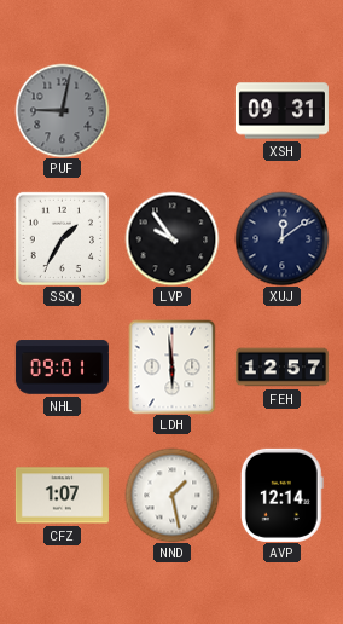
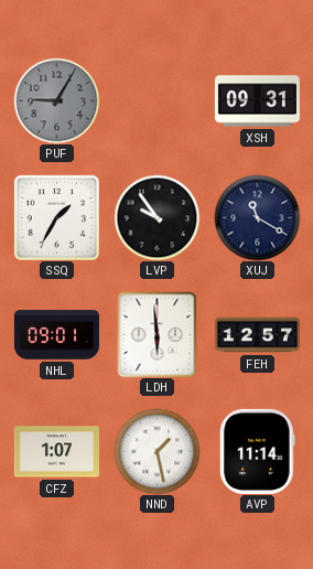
PUF: 9:02 -> 9:05 (56, 100)
XUJ: 12:09 -> 11:20 (257, 217)
AVP: 12:14 -> 11:14 (257, 451)
